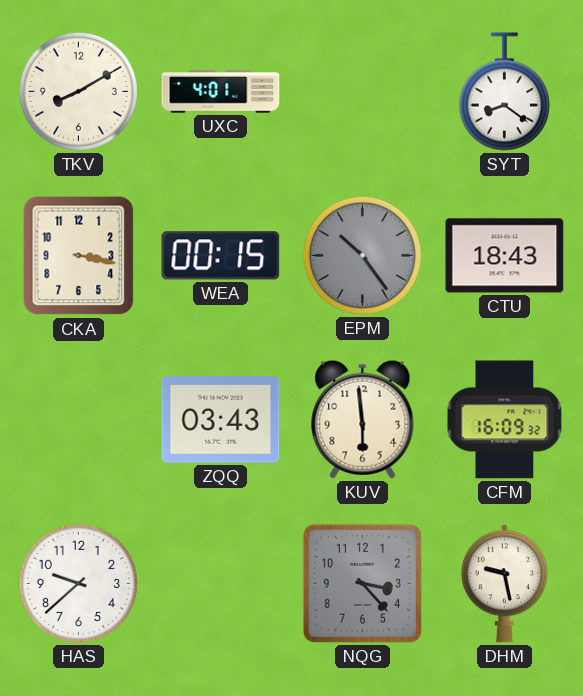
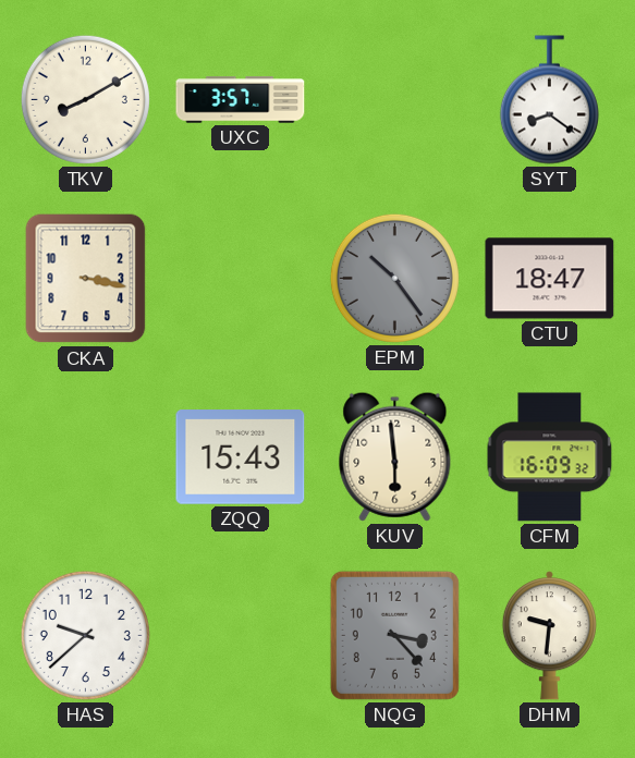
UXC: 4:01 -> 3:57 (241, 100)
WEA: 00:15 -> none (221, 256)
CTU: 18:43 -> 18:47 (550, 279)
ZQQ: 03:43 -> 15:43 (241, 457)
DHM: 9:28 -> 9:31 (549, 636)
